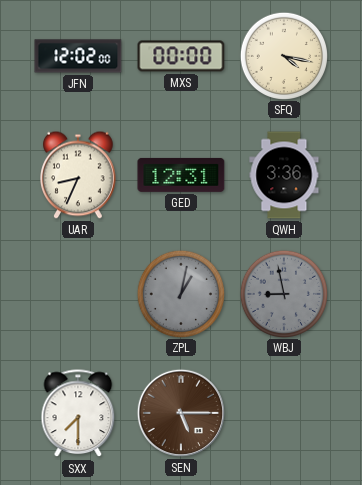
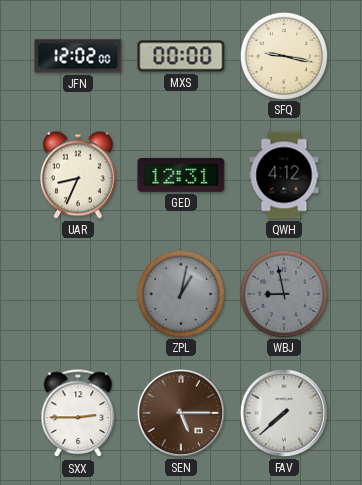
SFQ: 4:17 -> 9:17 (283, 55)
QWH: 3:36 -> 4:12 (284, 175)
SXX: 7:30 -> 2:45 (78, 414)
FAV: none -> 7:38 (284, 413)
